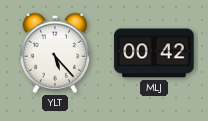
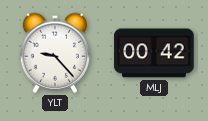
YLT: 5:23 -> 9:23 (54, 53)
